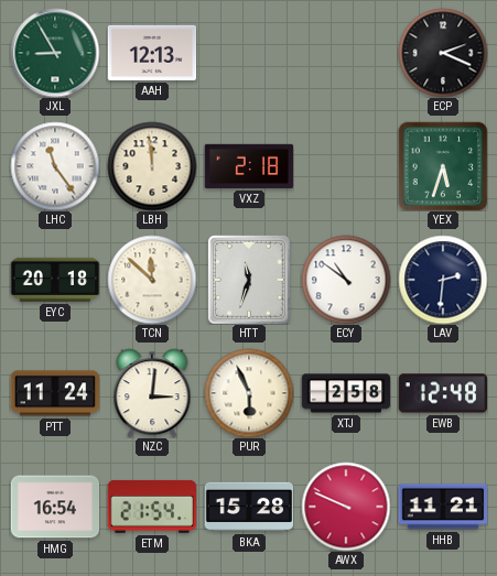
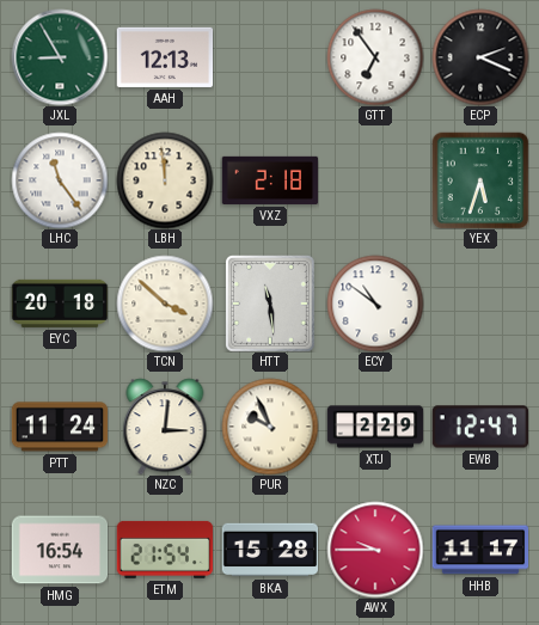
GTT: none -> 6:54 (375, 57)
TCN: 11:52 -> 3:52 (165, 304)
HTT: 11:33 -> 11:29 (271, 304)
LAV: 2:31 -> none (443, 280)
PUR: 5:56 -> 9:56 (270, 427)
XTJ: 2:58 -> 2:29 (375, 427)
EWB: 12:48 -> 12:47 (480, 427)
AWX: 9:49 -> 9:45 (375, 550)
HHB: 11:21 -> 11:17 (480, 550)
